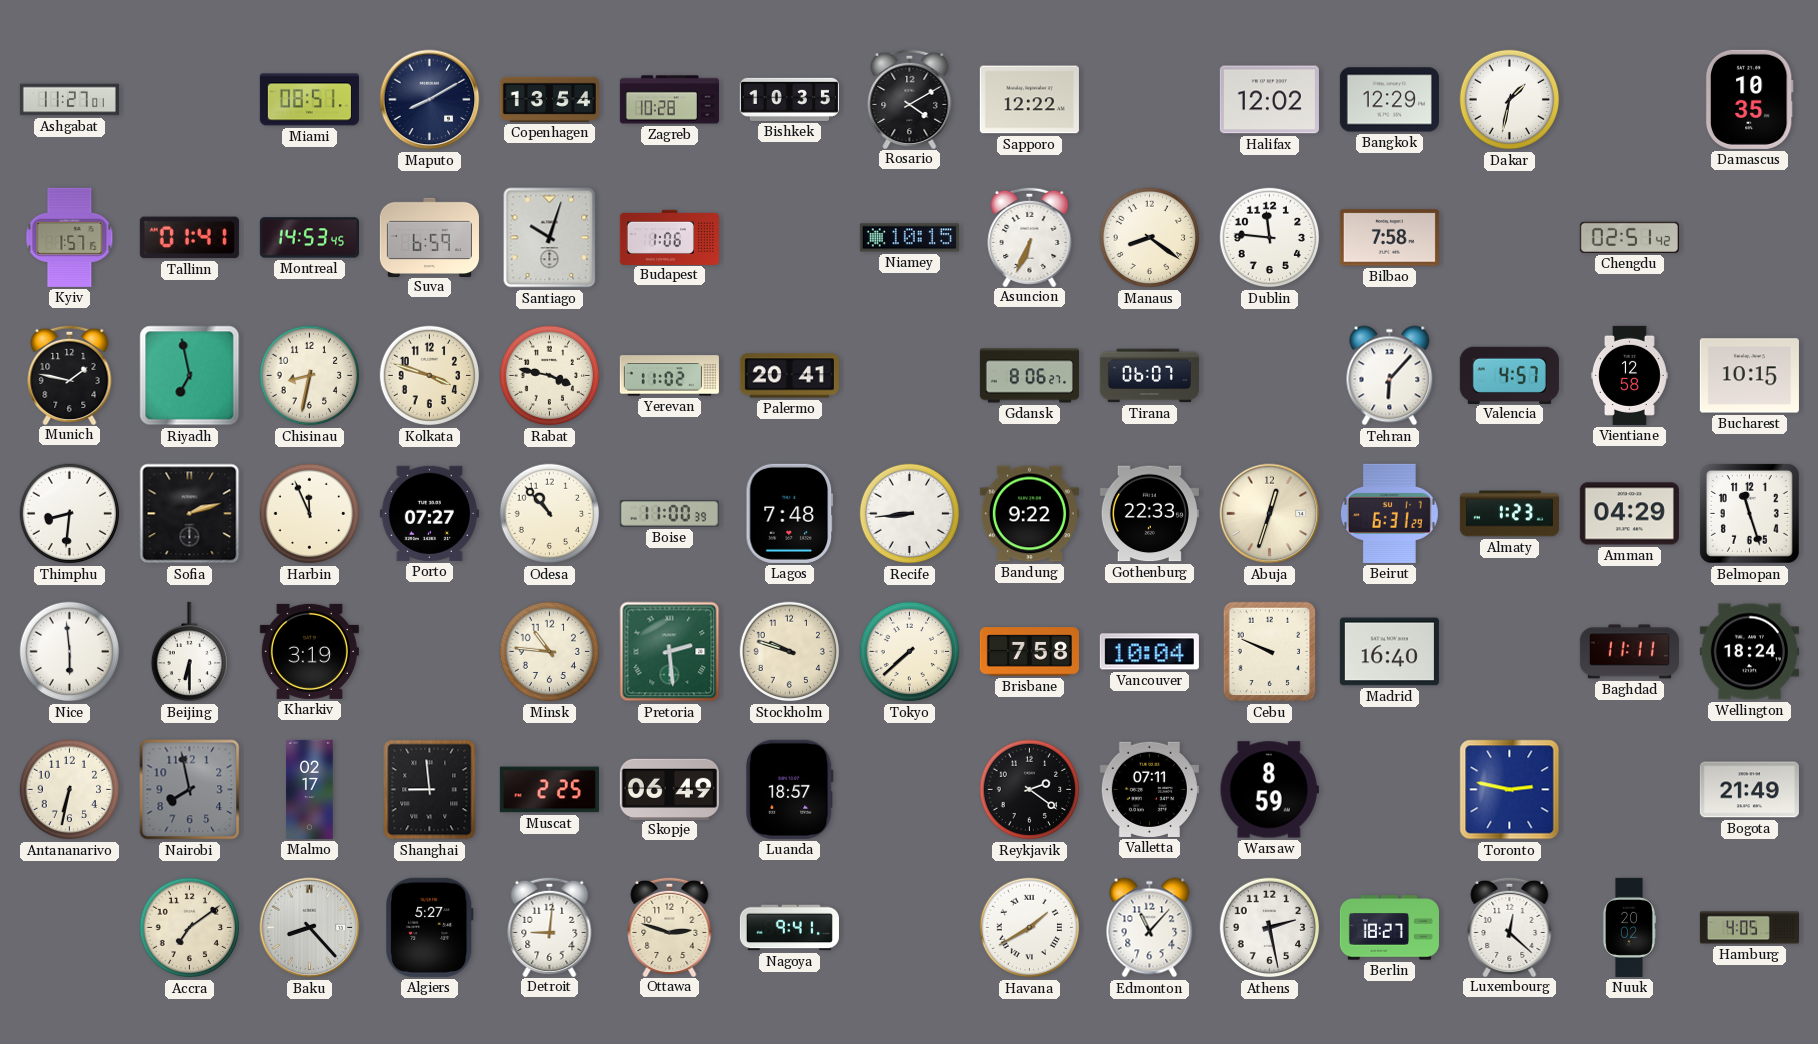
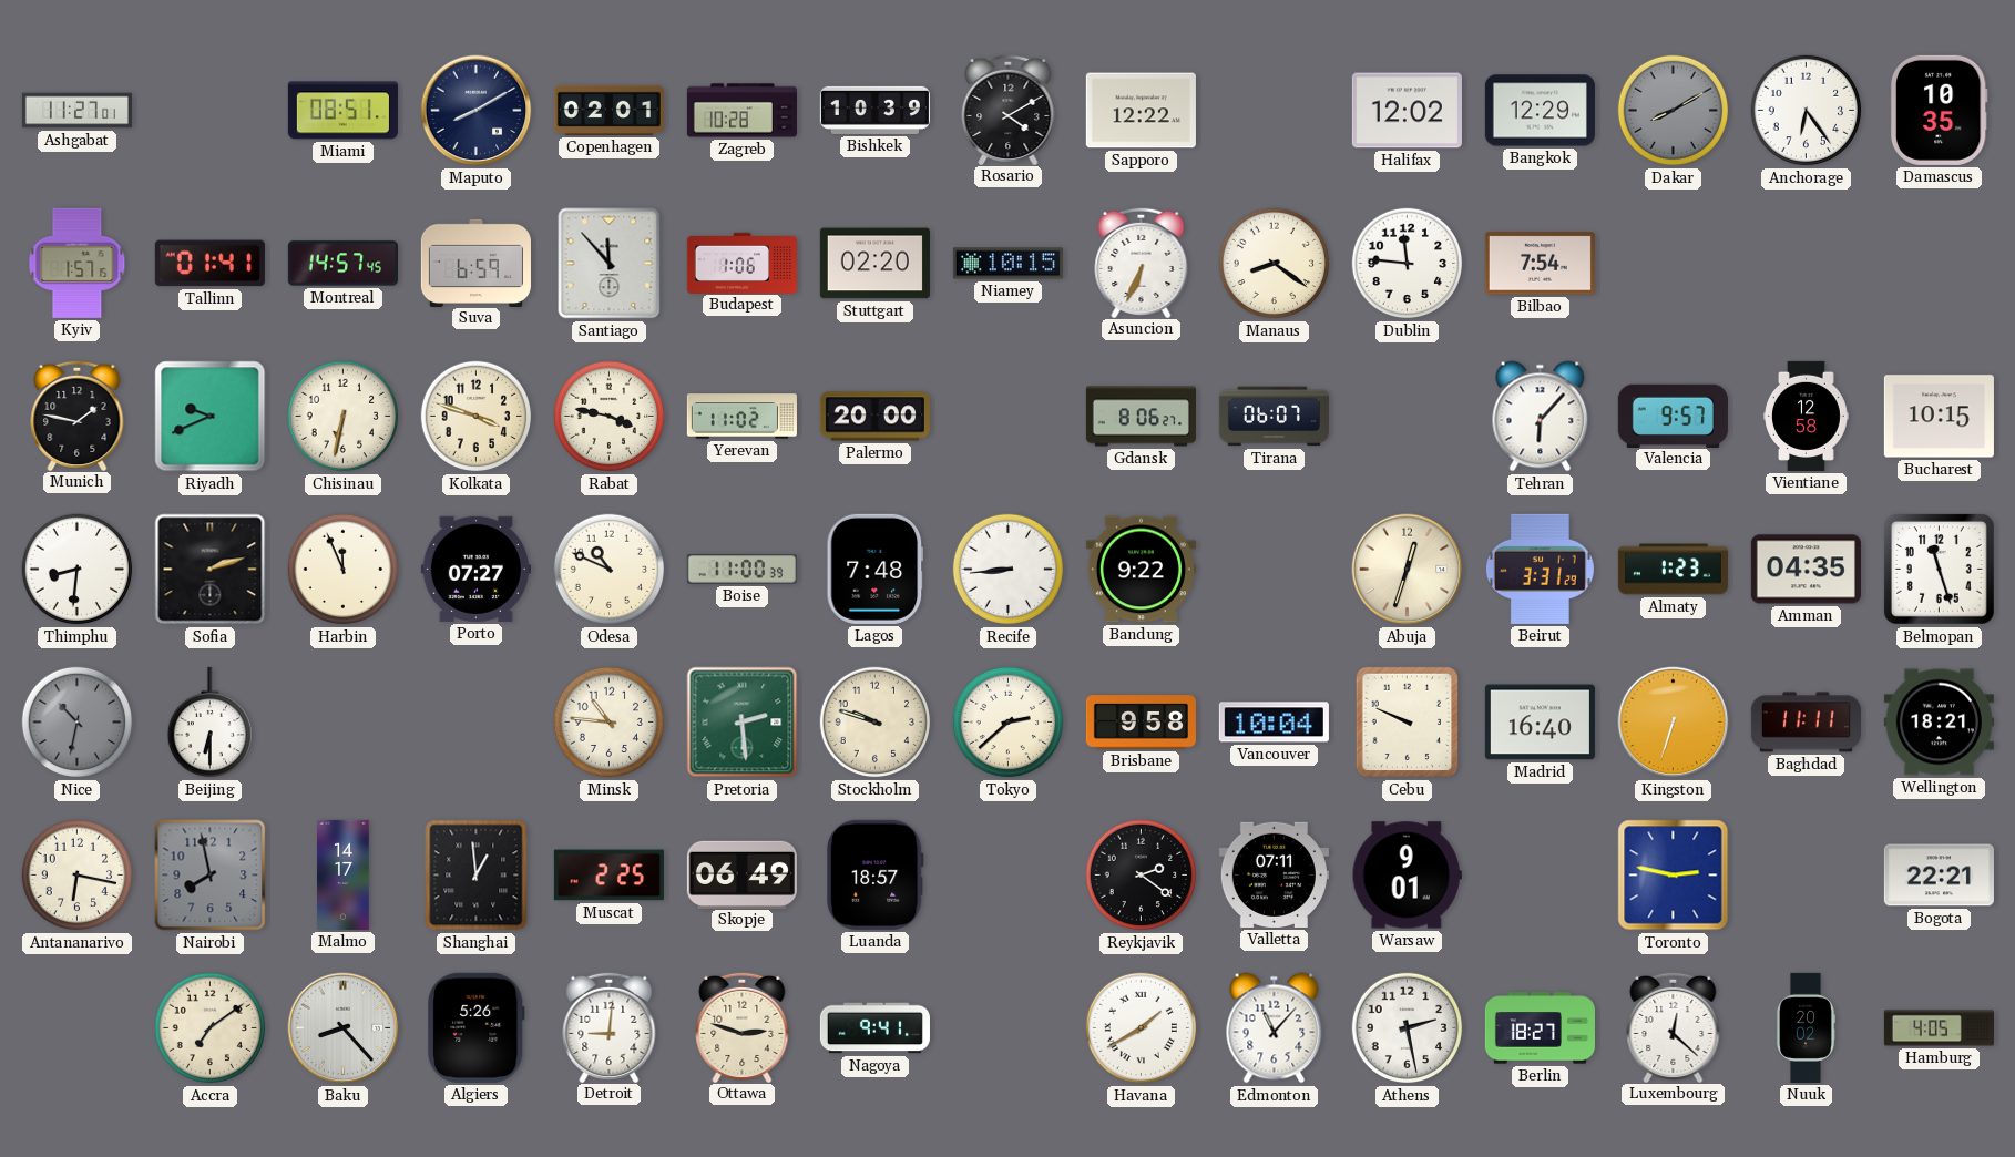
Copenhagen: 13:54 -> 02:01 (608, 110)
Bishkek: 10:35 -> 10:39 (874, 110)
Dakar: 1:32 -> 8:10 (1674, 111)
Dakar dial: white -> grey (1674, 111)
Anchorage: none -> 6:24 (1807, 111)
Montreal: 14:53 -> 14:57 (342, 264)
Santiago: 10:03 -> 11:53 (610, 264)
Stuttgart: none -> 02:20 (874, 264)
Bilbao: 7:58 -> 7:54 (1540, 264)
Chengdu: 02:51 -> none (1629, 237)
Riyadh: 6:58 -> 9:41 (211, 417)
Chisinau: 8:32 -> 6:32 (344, 417)
Palermo: 20:41 -> 20:00 (874, 417)
Valencia: 4:57 -> 9:57 (1673, 416)
Odesa: 10:53 -> 10:49 (610, 570)
Gothenburg: 22:33 -> none (1149, 514)
Beirut: 6:31 -> 3:31 (1540, 569)
Amman: 04:29 -> 04:35 (1806, 570)
Nice: 5:59 -> 10:32 (78, 723)
Nice dial: white -> grey (78, 723)
Kharkiv: 3:19 -> none (309, 651)
Tokyo: 7:38 -> 2:38 (1009, 723)
Brisbane: 7:58 -> 9:58 (1141, 723)
Kingston: none -> 6:33 (1674, 723)
Wellington: 18:24 -> 18:21 (1939, 723)
Antananarivo: 6:32 -> 6:17 (78, 876)
Malmo: 02:17 -> 14:17 (344, 874)
Shanghai: 8:59 -> 12:59 (477, 876)
Warsaw: 8:59 -> 9:01 (1407, 876)
Bogota: 21:49 -> 22:21 (1939, 876)
Algiers: 5:27 -> 5:26 (477, 1027)
